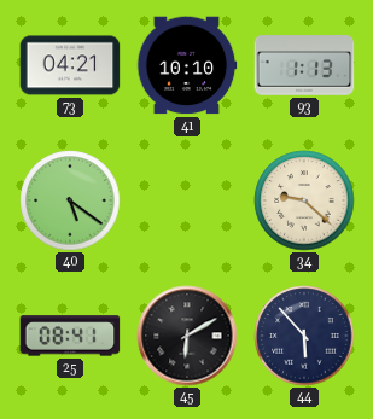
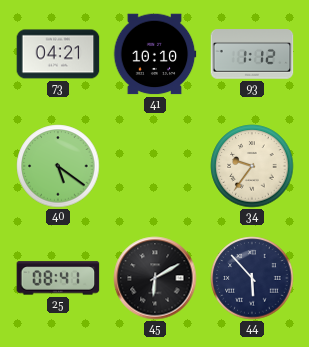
93: 1:13 -> 1:12 (252, 54)
34: 9:22 -> 9:36 (252, 166)
